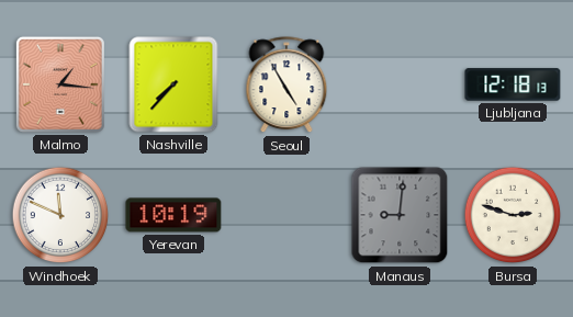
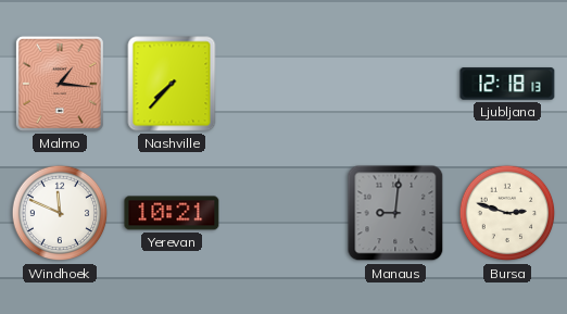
Seoul: 4:55 -> none (286, 86)
Yerevan: 10:19 -> 10:21 (172, 213)
